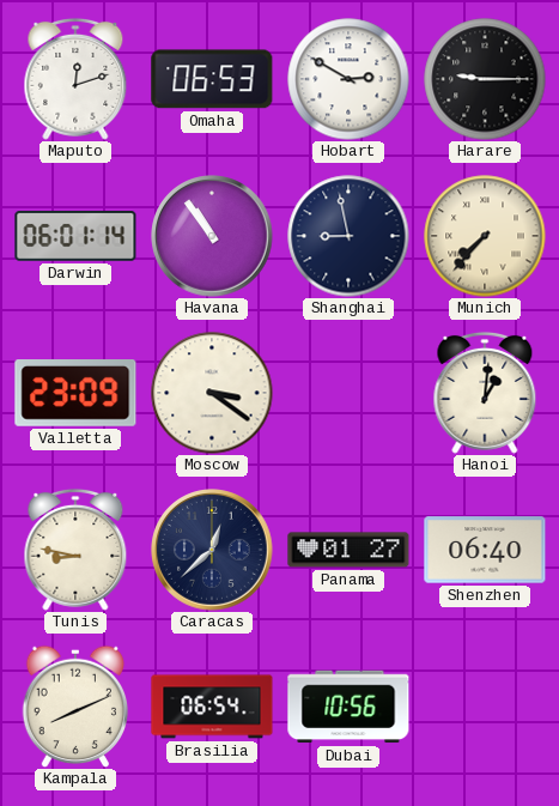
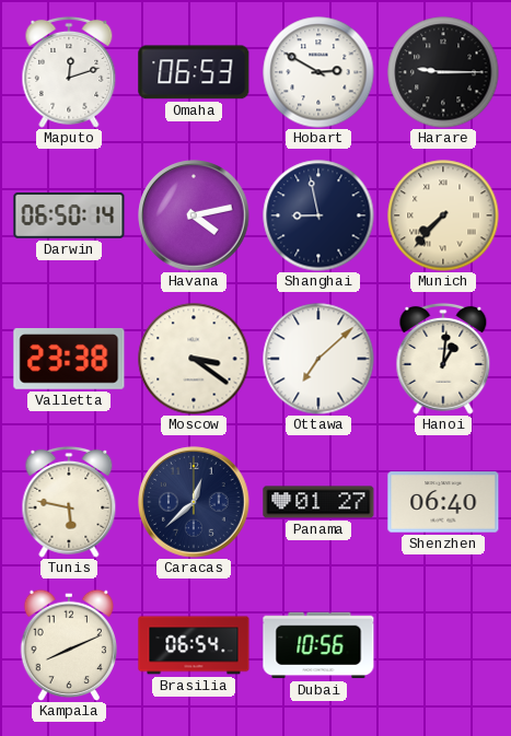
Darwin: 06:01 -> 06:50 (69, 217)
Havana: 10:54 -> 4:13 (194, 215)
Valletta: 23:09 -> 23:38 (69, 360)
Ottawa: none -> 7:08 (318, 359)
Tunis: 8:47 -> 5:47 (69, 502)
